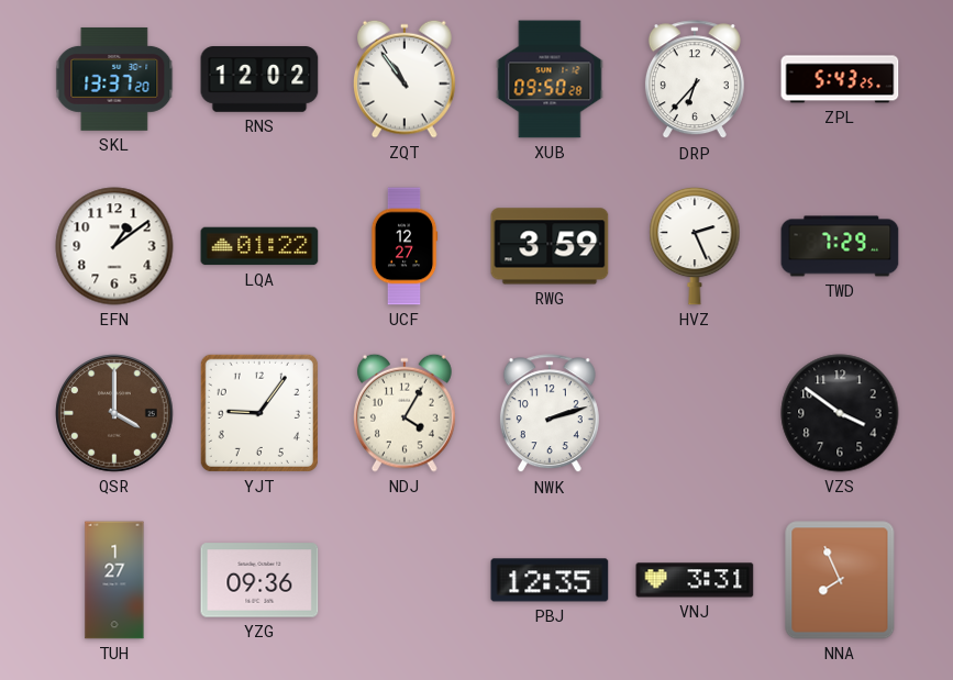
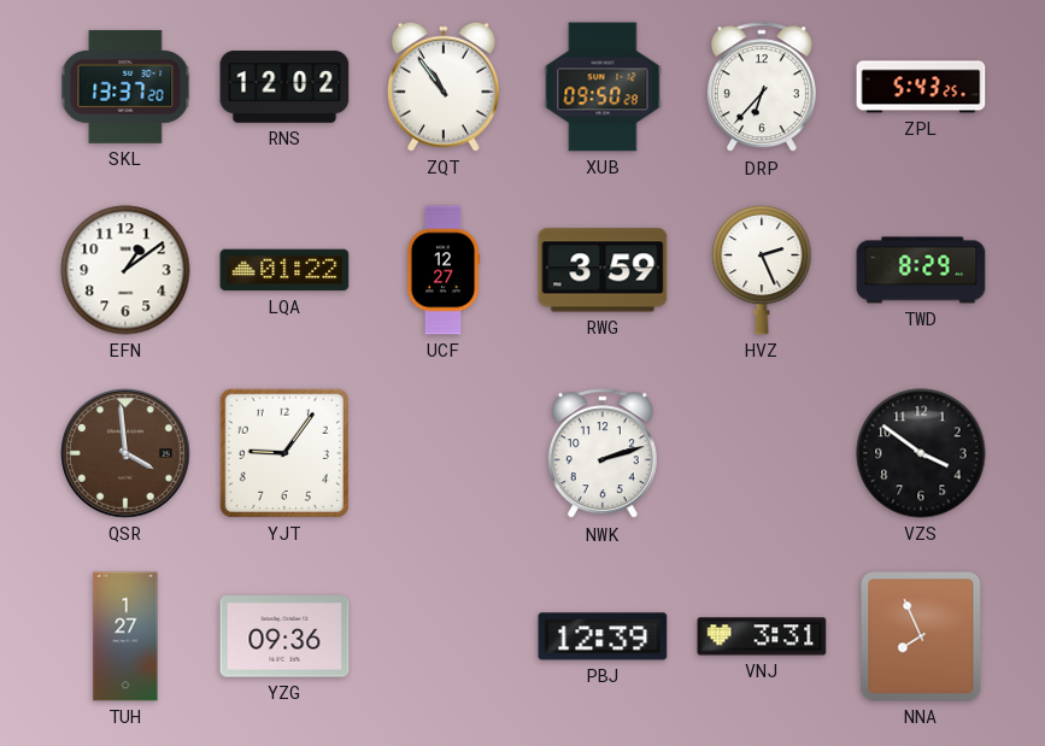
TWD: 7:29 -> 8:29 (921, 270)
QSR: 4:00 -> 3:59 (125, 453)
NDJ: 4:05 -> none (405, 413)
PBJ: 12:35 -> 12:39 (603, 636)
